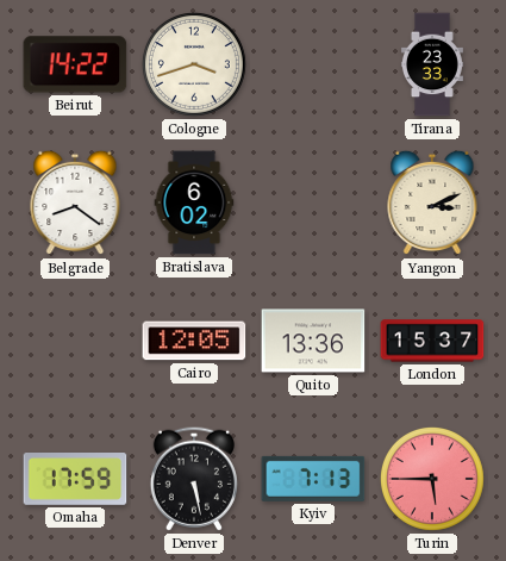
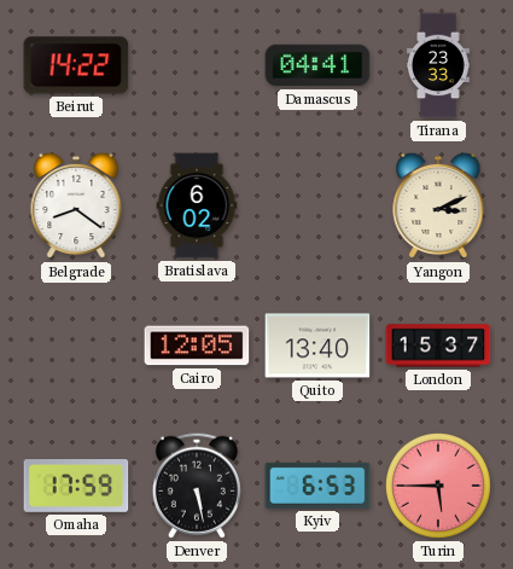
Cologne: 3:42 -> none (194, 64)
Damascus: none -> 04:41 (317, 65)
Quito: 13:36 -> 13:40 (317, 346)
Kyiv: 7:13 -> 6:53 (317, 486)
